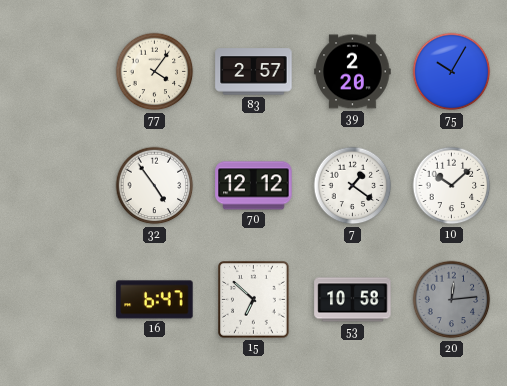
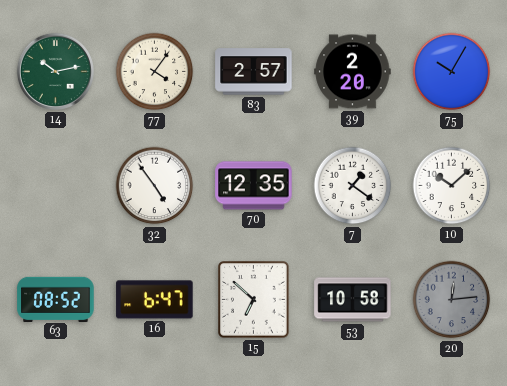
14: none -> 10:13 (55, 71)
70: 12:12 -> 12:35 (254, 186)
63: none -> 08:52 (56, 299)
